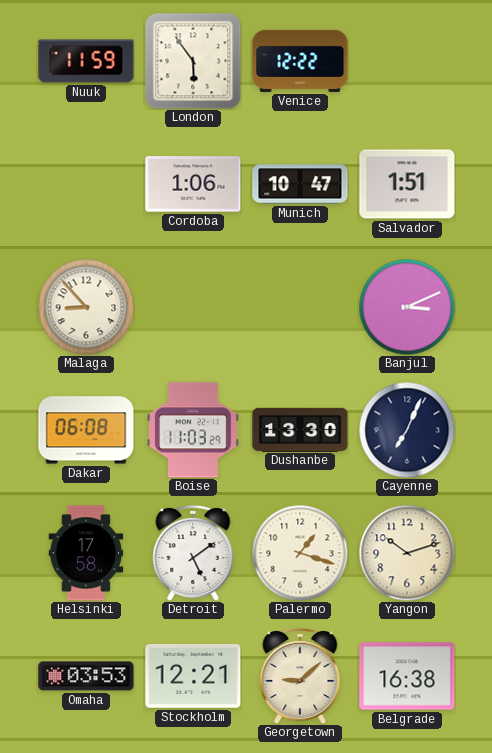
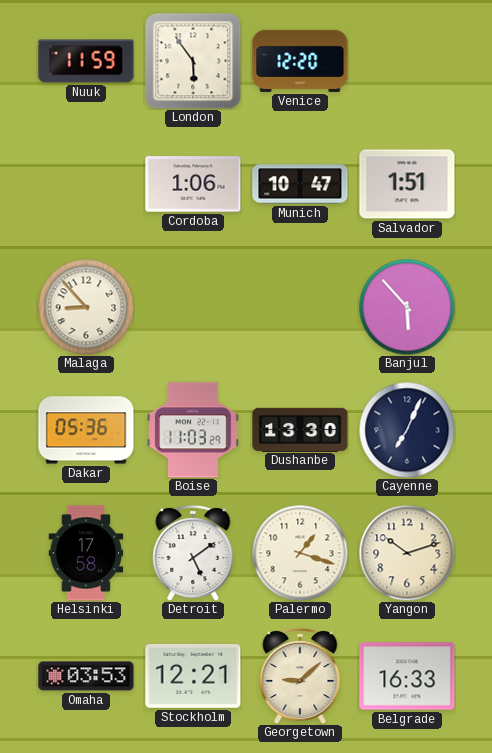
Venice: 12:22 -> 12:20 (300, 61)
Banjul: 3:11 -> 5:53 (407, 307)
Dakar: 06:08 -> 05:36 (86, 430)
Belgrade: 16:38 -> 16:33 (407, 676)
